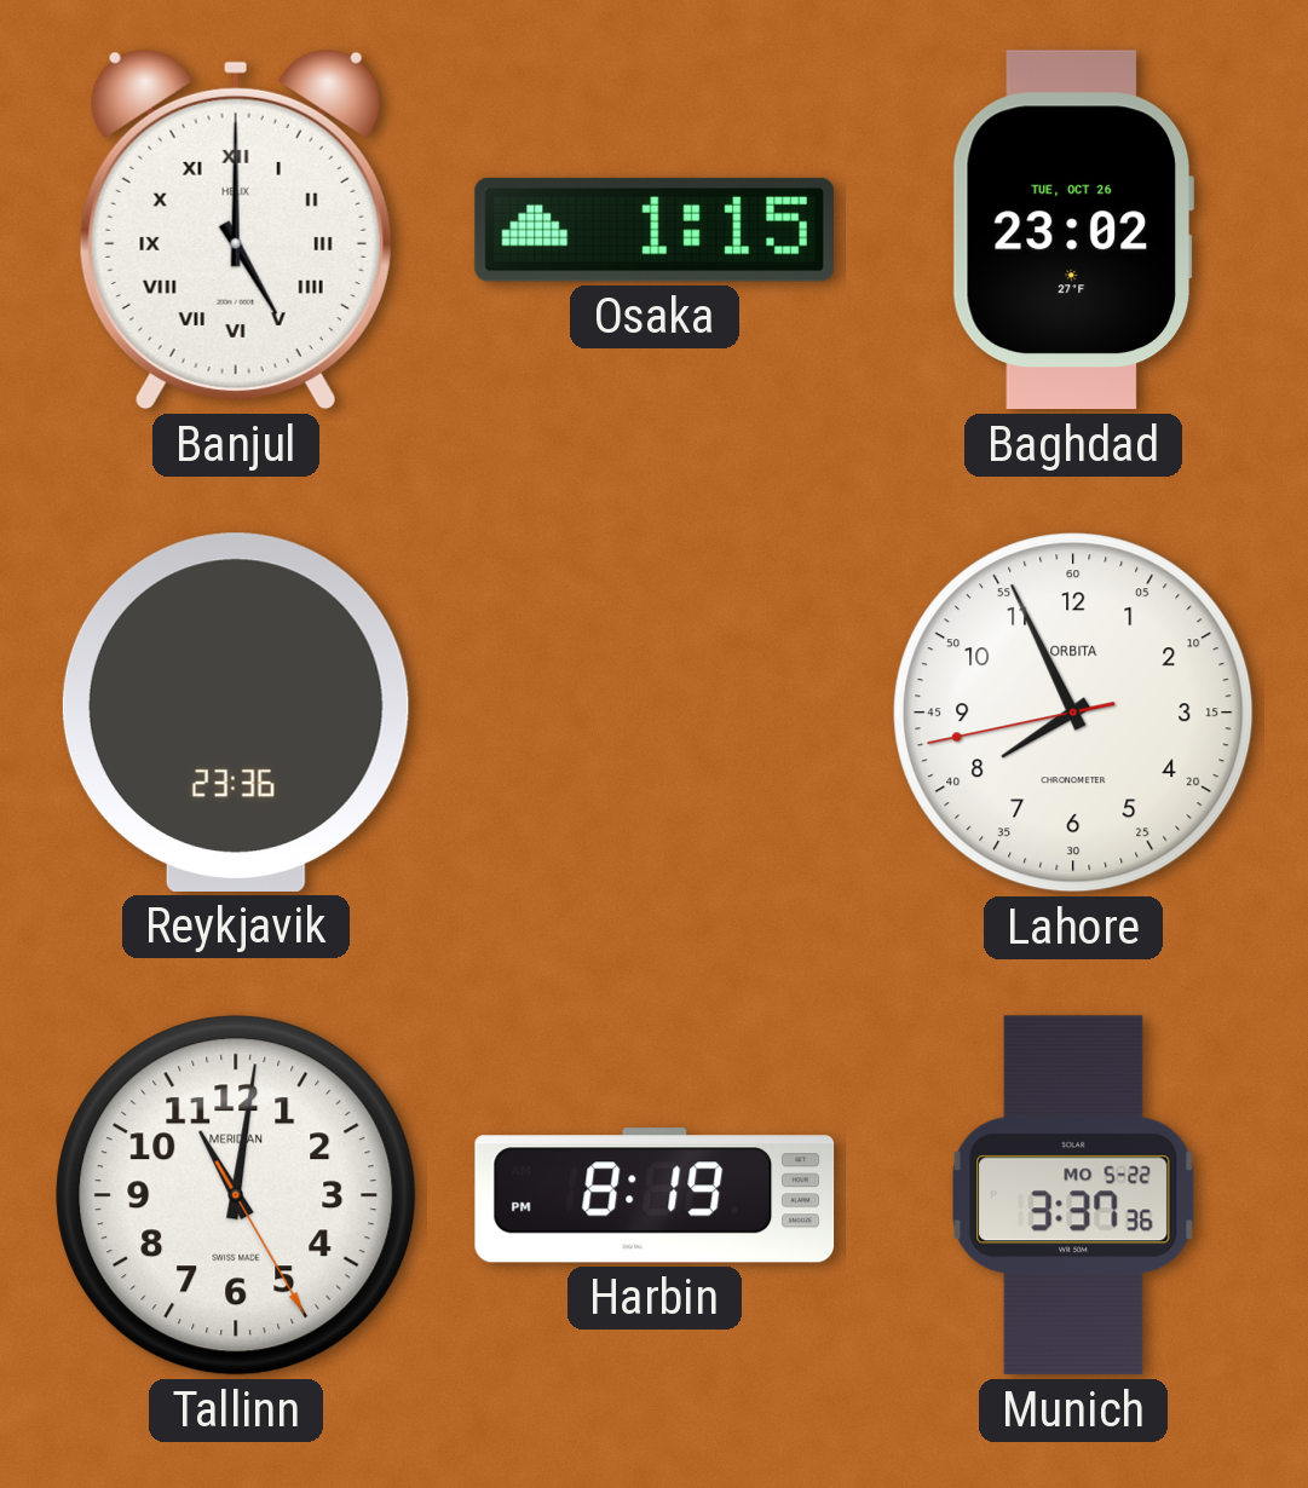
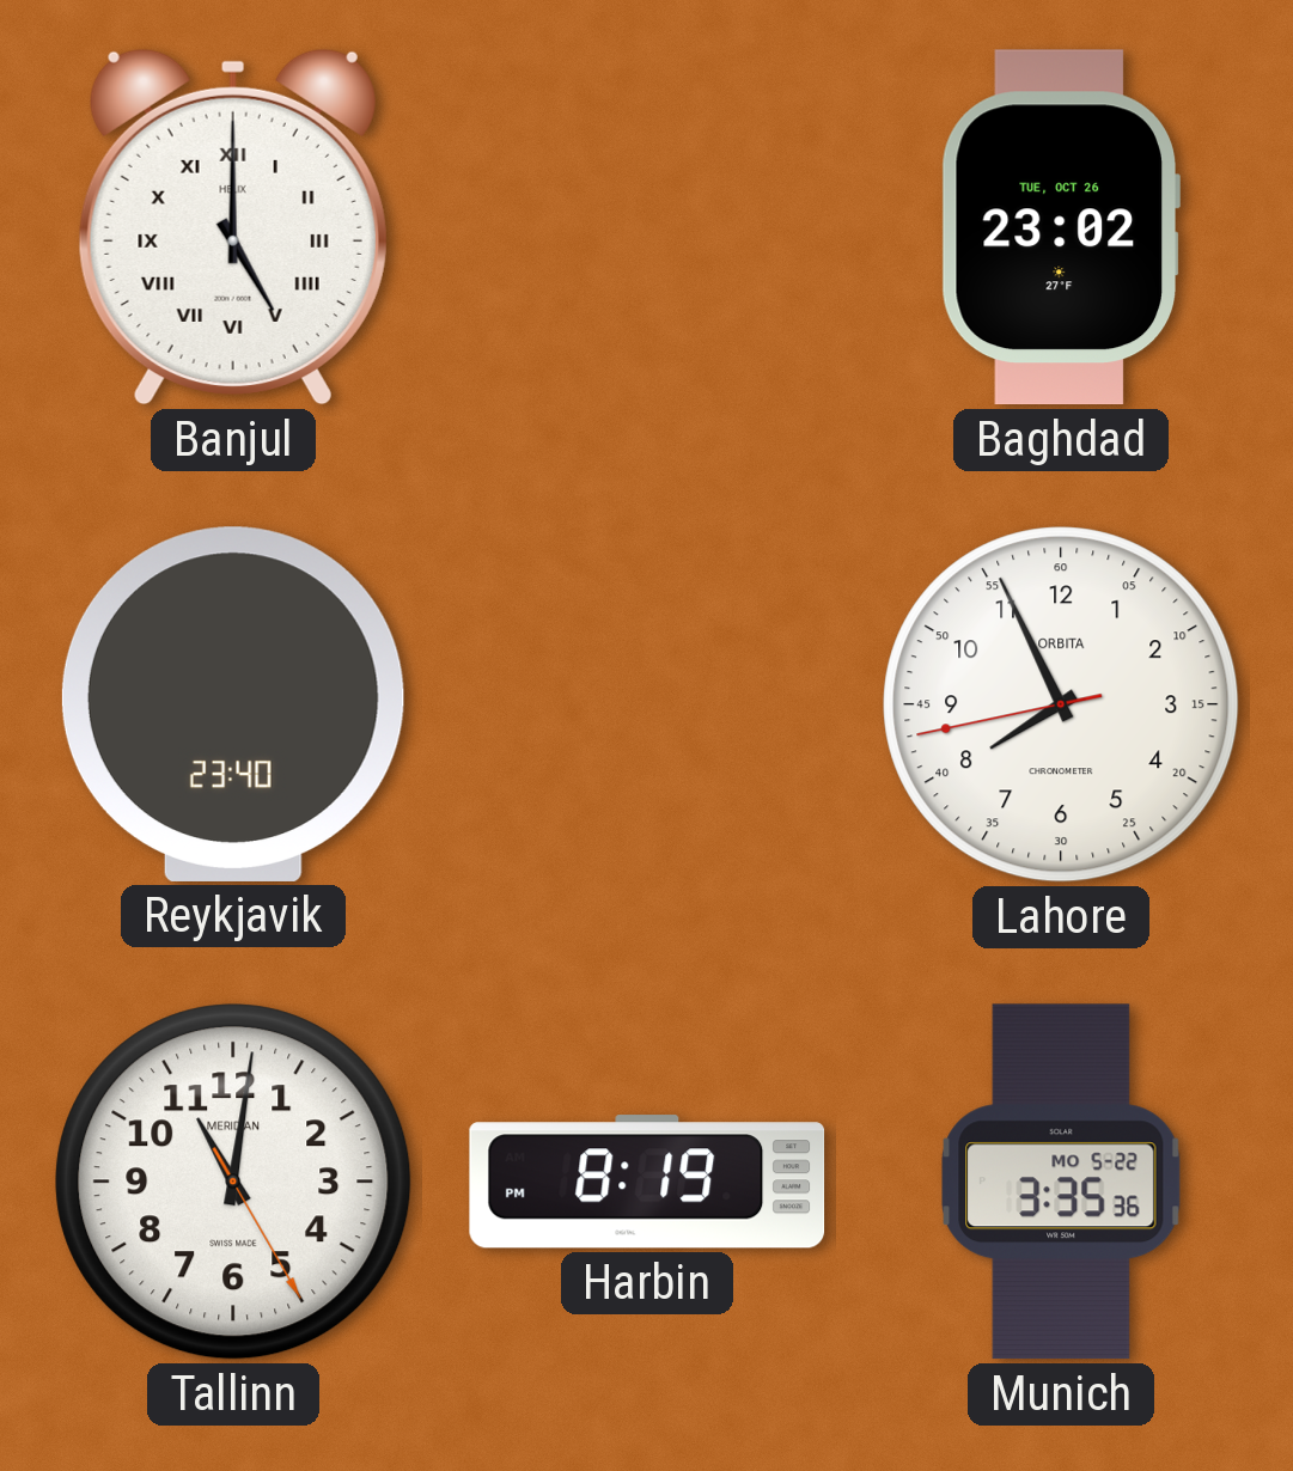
Osaka: 1:15 -> none (655, 230)
Reykjavik: 23:36 -> 23:40 (233, 704)
Munich: 3:37 -> 3:35 (1061, 1182)
